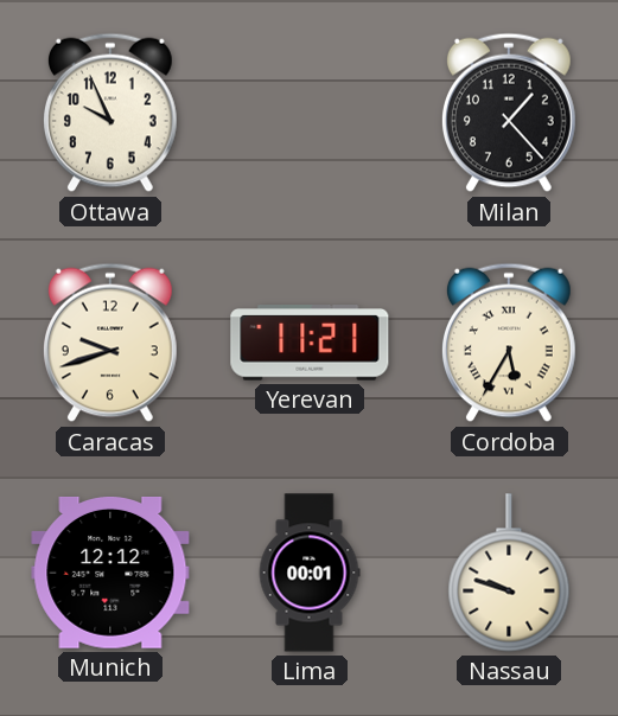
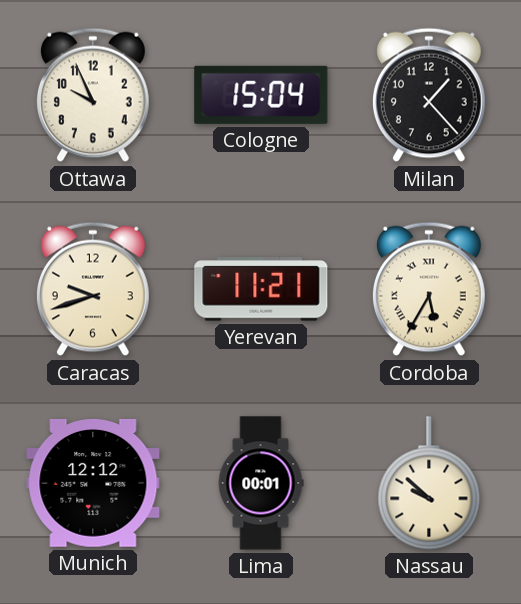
Cologne: none -> 15:04 (261, 95)
Nassau: 9:48 -> 9:52 (429, 483)
